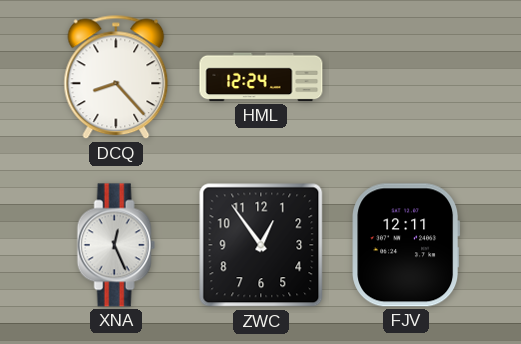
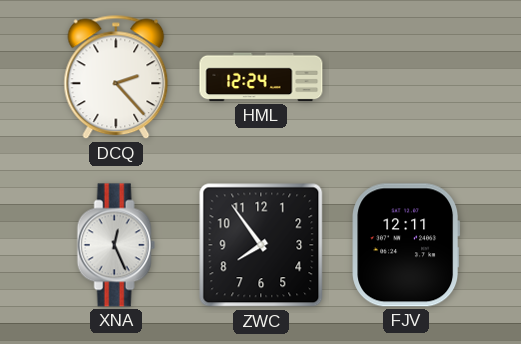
DCQ: 8:23 -> 2:23 (116, 77)
ZWC: 12:54 -> 7:54 (261, 245)
